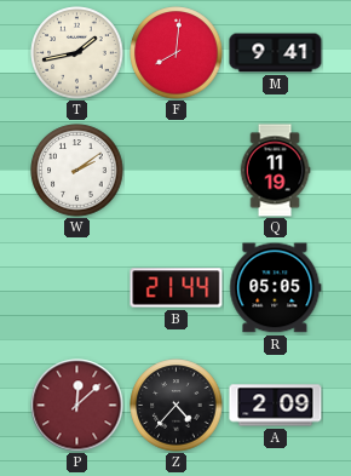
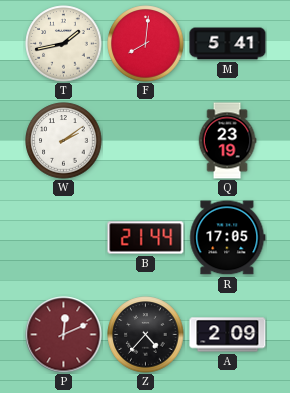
M: 9:41 -> 5:41 (228, 44)
Q: 11:19 -> 23:19 (227, 141)
R: 05:05 -> 17:05 (228, 238)
P: 12:08 -> 12:11 (64, 335)
